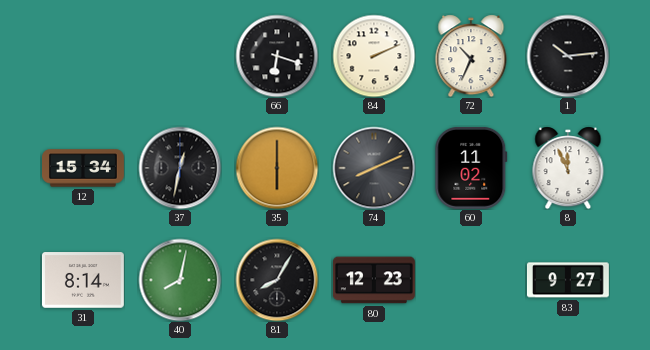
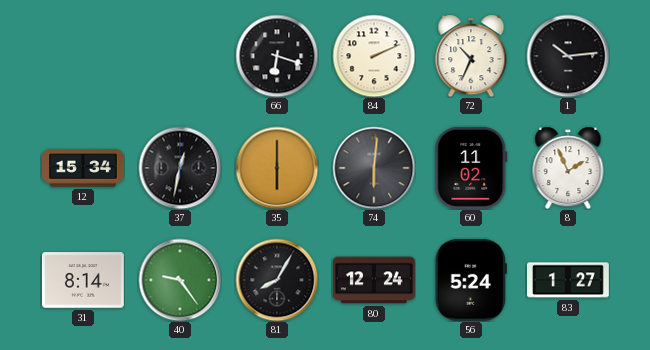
74: 8:11 -> 6:01 (374, 168)
8: 11:56 -> 1:56 (568, 168)
40: 8:02 -> 9:24 (180, 280)
80: 12:23 -> 12:24 (374, 280)
56: none -> 5:24 (471, 280)
83: 9:27 -> 1:27 (568, 280)
